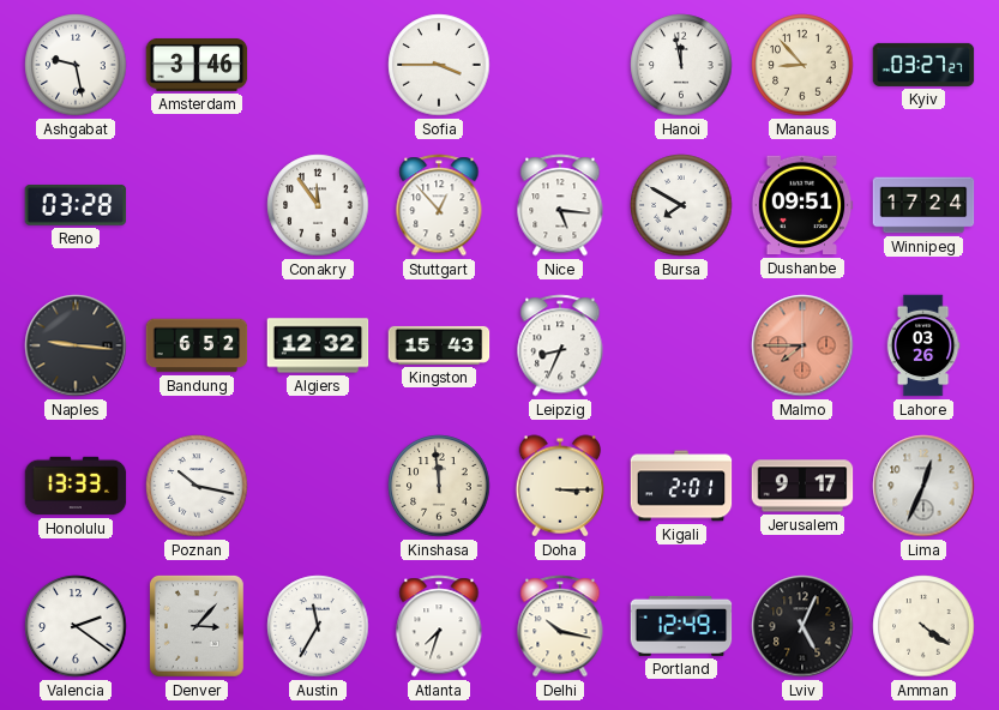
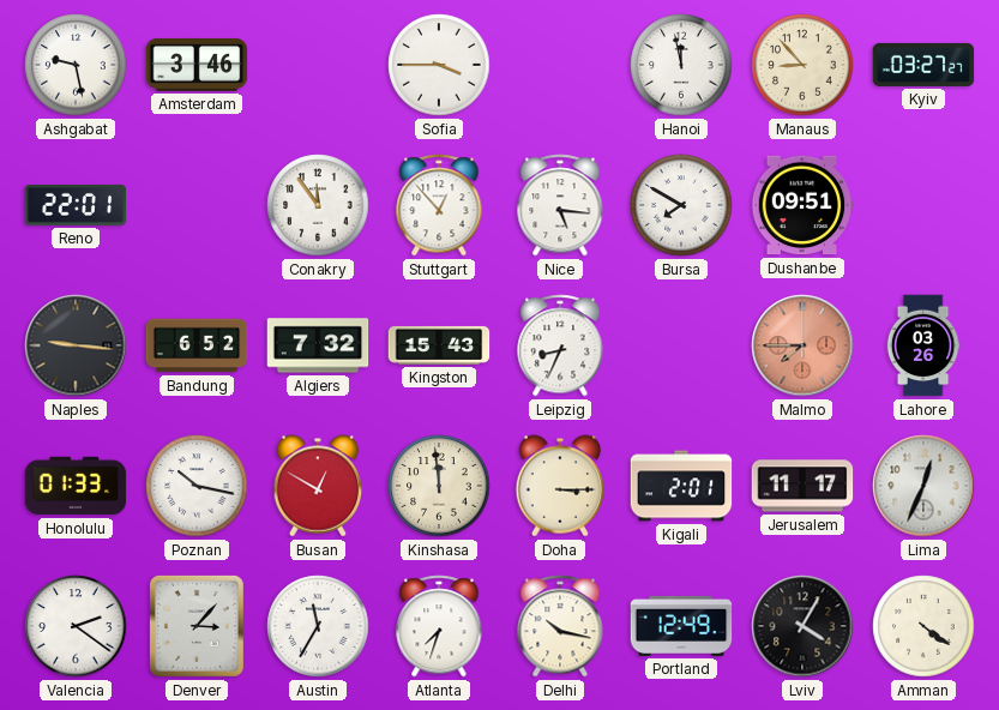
Reno: 03:28 -> 22:01 (76, 205)
Winnipeg: 17:24 -> none (923, 205)
Algiers: 12:32 -> 7:32 (318, 345)
Honolulu: 13:33 -> 01:33 (76, 486)
Busan: none -> 12:50 (318, 486)
Jerusalem: 9:17 -> 11:17 (802, 486)
Lviv: 5:04 -> 4:05 (802, 626)
